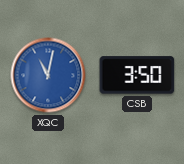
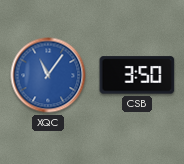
XQC: 11:02 -> 11:06 (48, 75)
